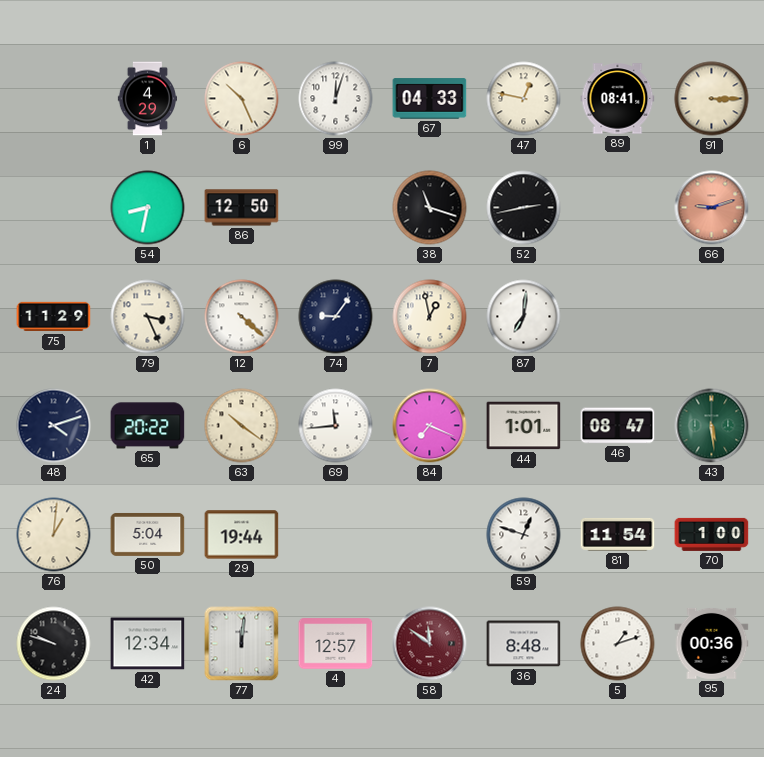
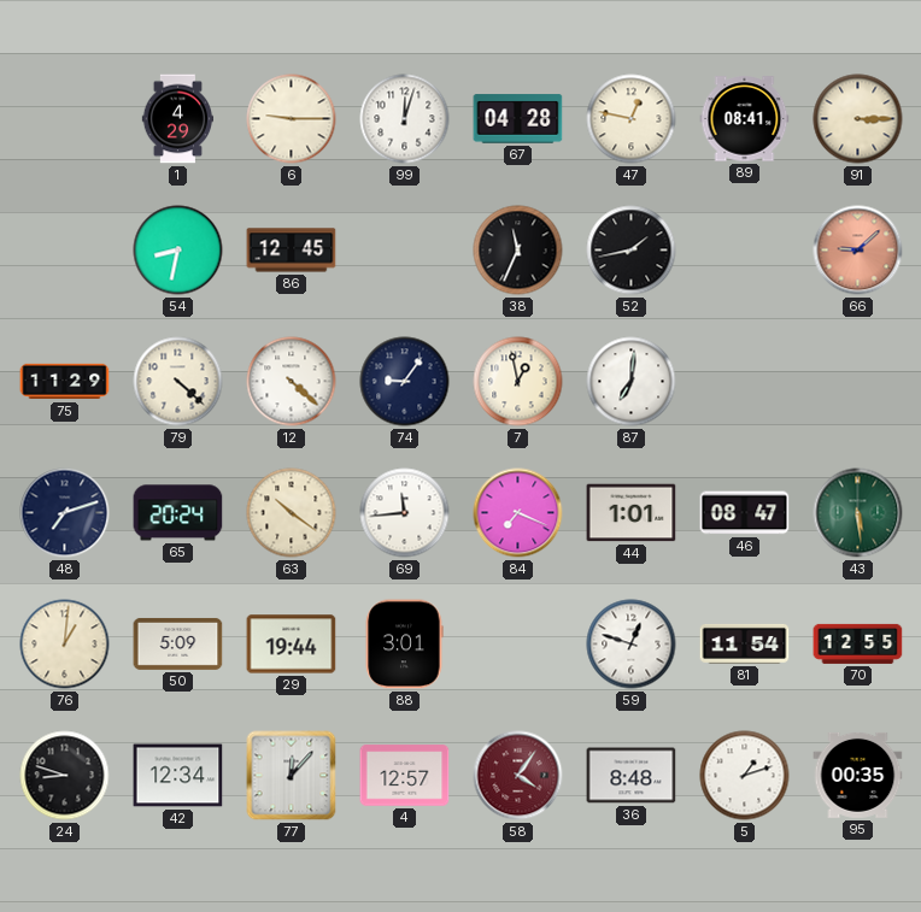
6: 10:26 -> 9:15 (292, 119)
67: 04:33 -> 04:28 (518, 119)
86: 12:50 -> 12:45 (292, 251)
38: 11:18 -> 11:34 (518, 251)
52: 2:43 -> 1:43 (632, 251)
66: 9:12 -> 9:08 (858, 251)
79: 3:26 -> 4:22 (178, 382)
48: 4:12 -> 7:12 (65, 513)
65: 20:22 -> 20:24 (178, 513)
50: 5:04 -> 5:09 (178, 643)
88: none -> 3:01 (404, 645)
70: 1:00 -> 12:55 (858, 643)
24: 9:48 -> 8:48 (65, 776)
77: 12:01 -> 12:07 (292, 776)
58: 11:51 -> 4:06 (518, 776)
95: 00:36 -> 00:35 (858, 775)
